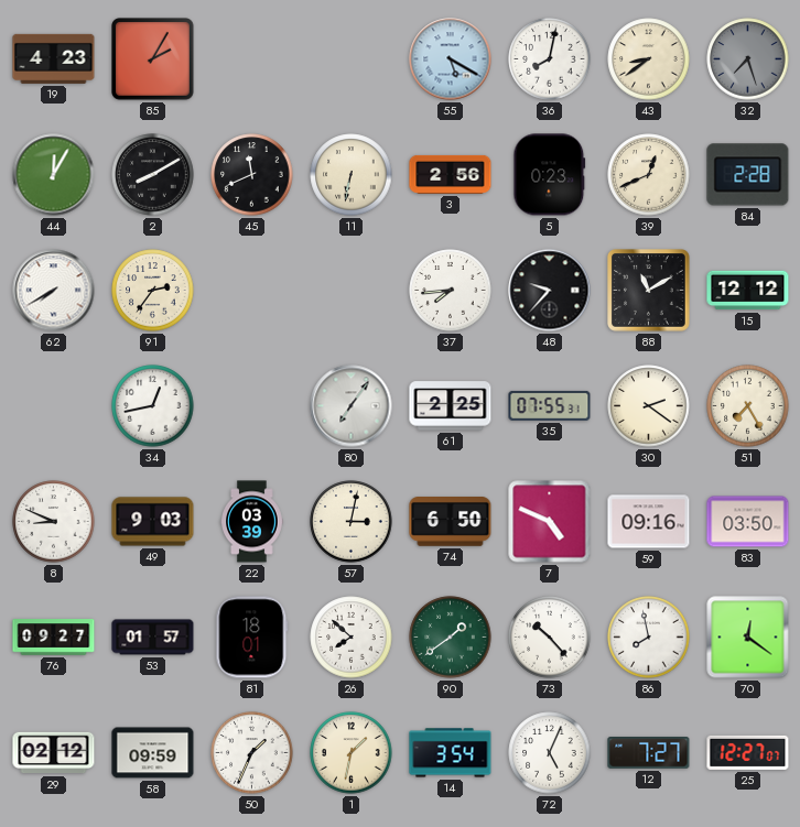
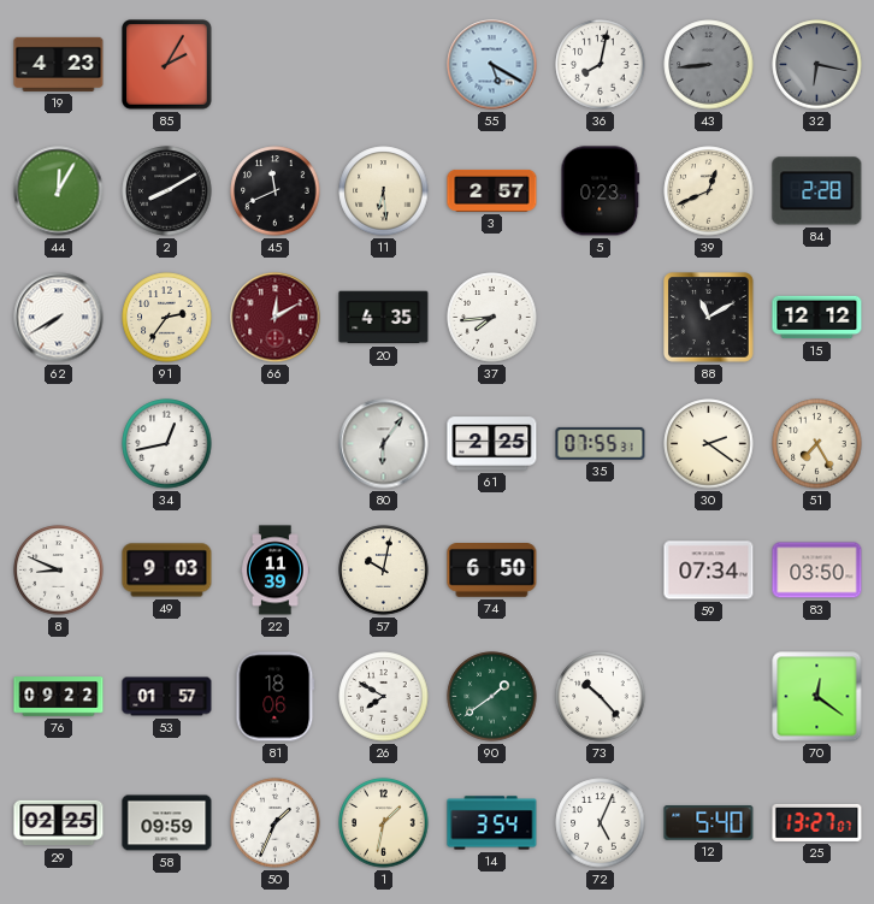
43: 8:39 -> 8:44 (709, 65)
43 dial: cream -> grey (709, 65)
32: 7:27 -> 6:17 (817, 65)
11: 6:32 -> 6:29 (384, 191)
3: 2:56 -> 2:57 (492, 190)
66: none -> 12:10 (276, 318)
20: none -> 4:35 (384, 318)
48: 9:37 -> none (550, 291)
80: 7:06 -> 6:06 (384, 444)
22: 03:39 -> 11:39 (276, 571)
57: 3:02 -> 10:02 (384, 571)
7: 4:49 -> none (550, 522)
59: 09:16 -> 07:34 (709, 571)
76: 09:27 -> 09:22 (59, 697)
81: 18:01 -> 18:06 (276, 697)
26: 7:52 -> 7:50 (384, 697)
86: 7:58 -> none (649, 638)
29: 02:12 -> 02:25 (59, 823)
12: 7:27 -> 5:40 (709, 823)
25: 12:27 -> 13:27 (817, 822)
